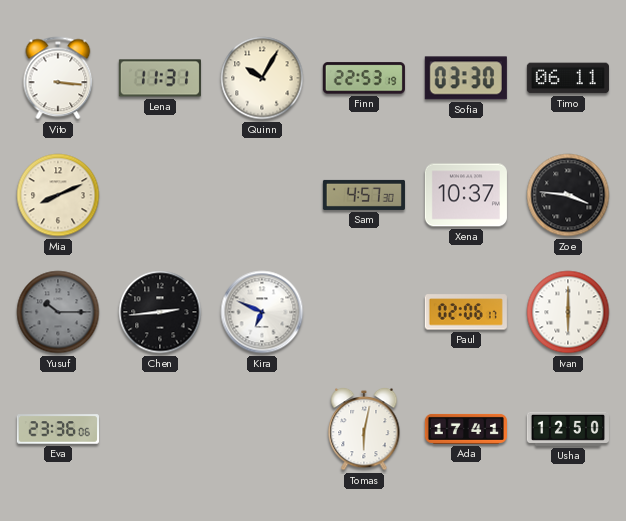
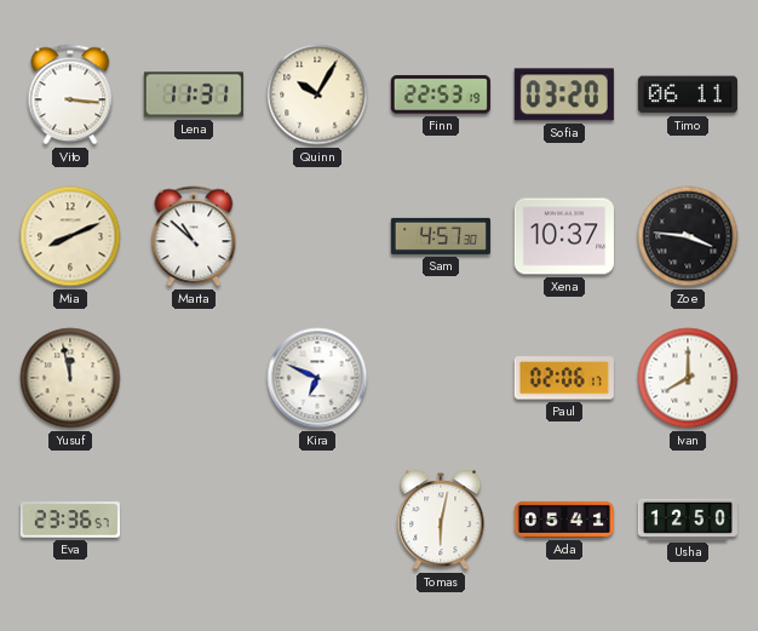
Sofia: 03:30 -> 03:20 (564, 94)
Marta: none -> 10:52 (194, 236)
Yusuf: 10:15 -> 11:58 (70, 378)
Yusuf dial: grey -> cream (70, 378)
Chen: 2:44 -> none (160, 312)
Ivan: 6:00 -> 8:00 (688, 378)
Eva: 23:36:06 -> 23:36:57 (70, 520)
Ada: 17:41 -> 05:41 (563, 520)
